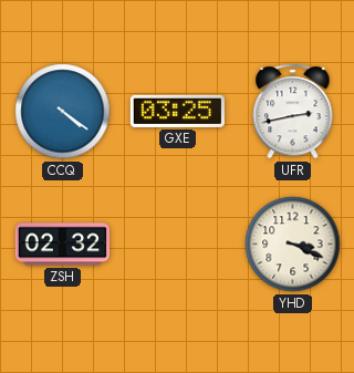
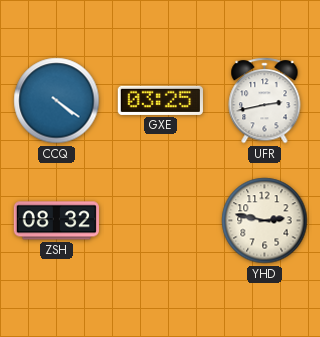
ZSH: 02:32 -> 08:32 (56, 221)
YHD: 3:19 -> 2:47 (265, 221)
